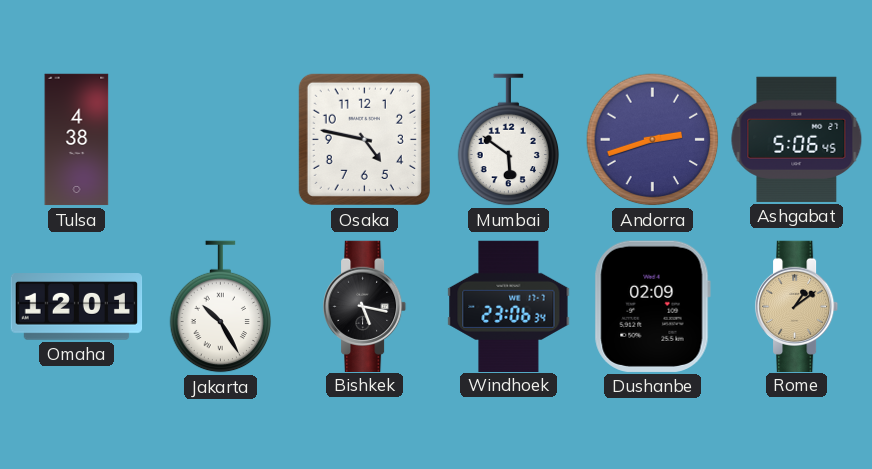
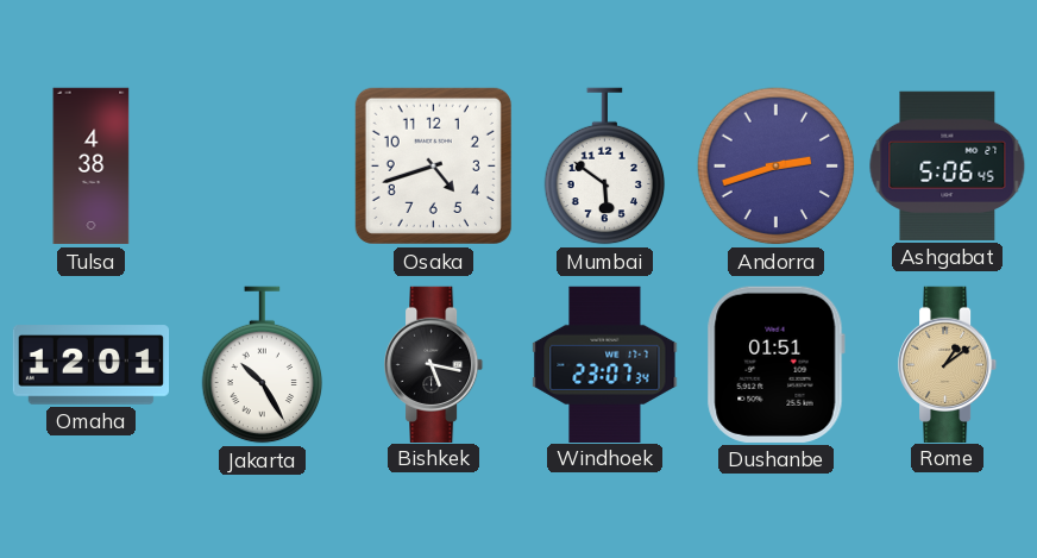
Osaka: 4:47 -> 4:42 (433, 165)
Windhoek: 23:06 -> 23:07 (605, 364)
Dushanbe: 02:09 -> 01:51 (775, 364)
